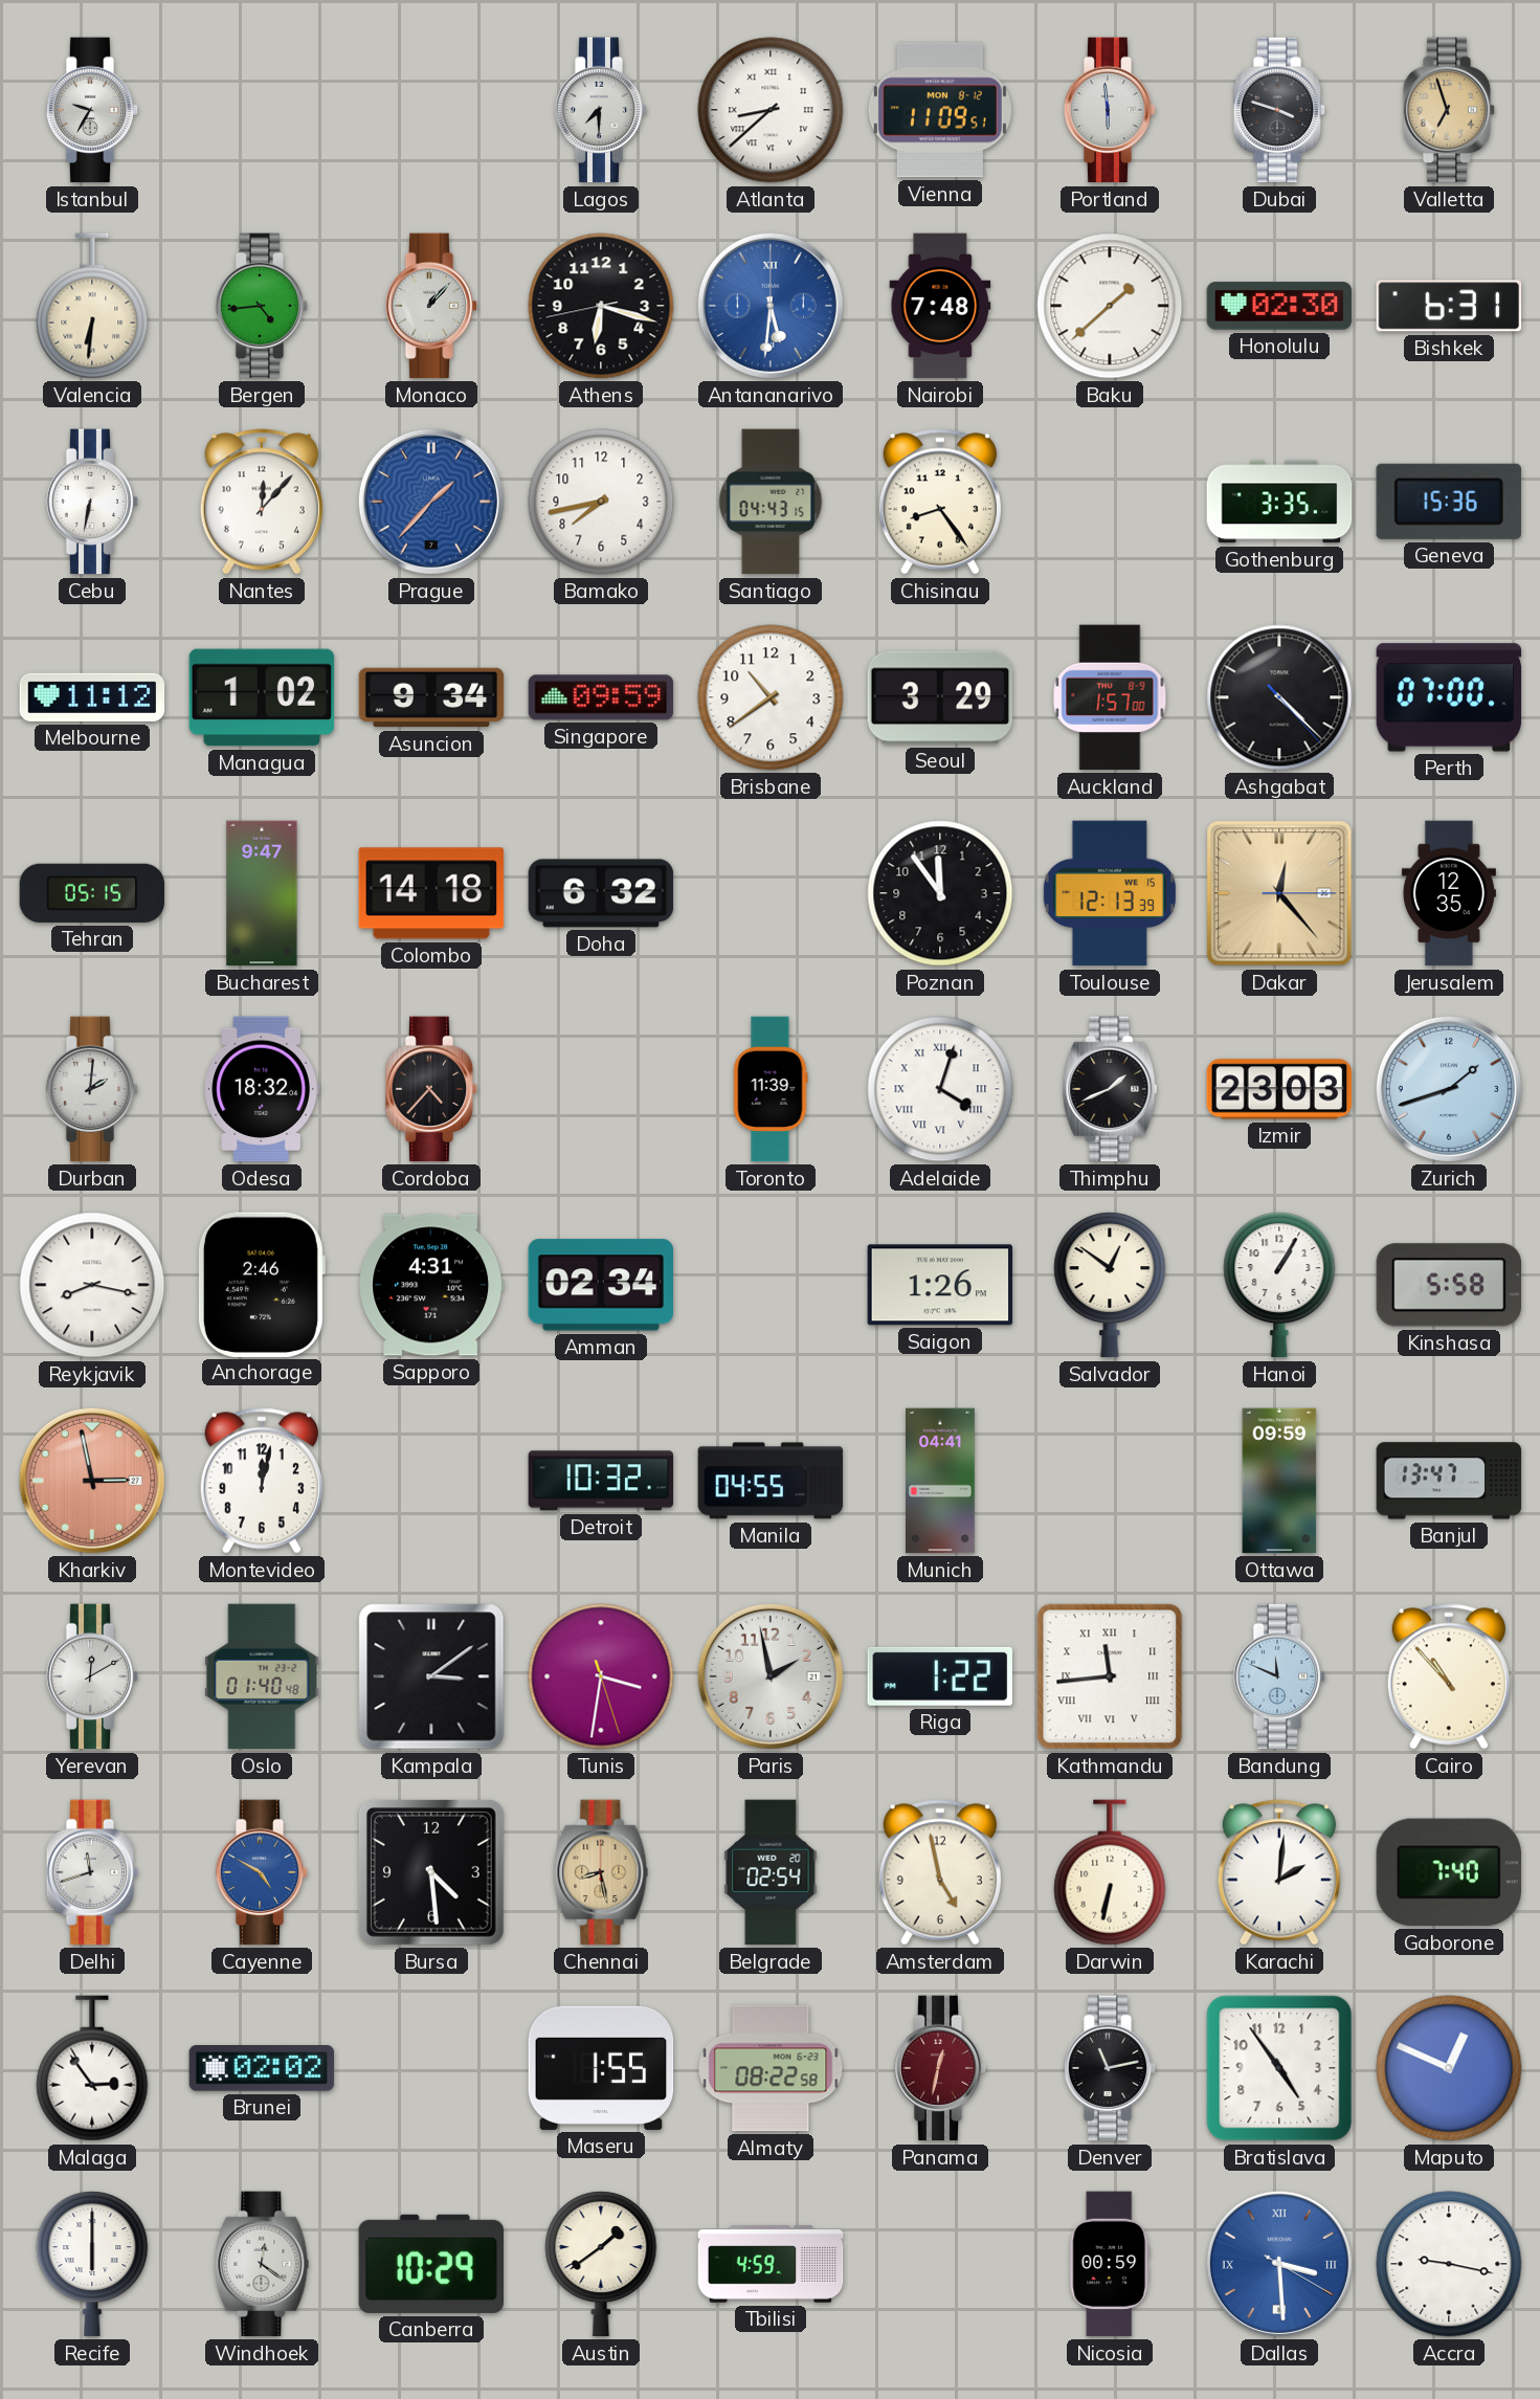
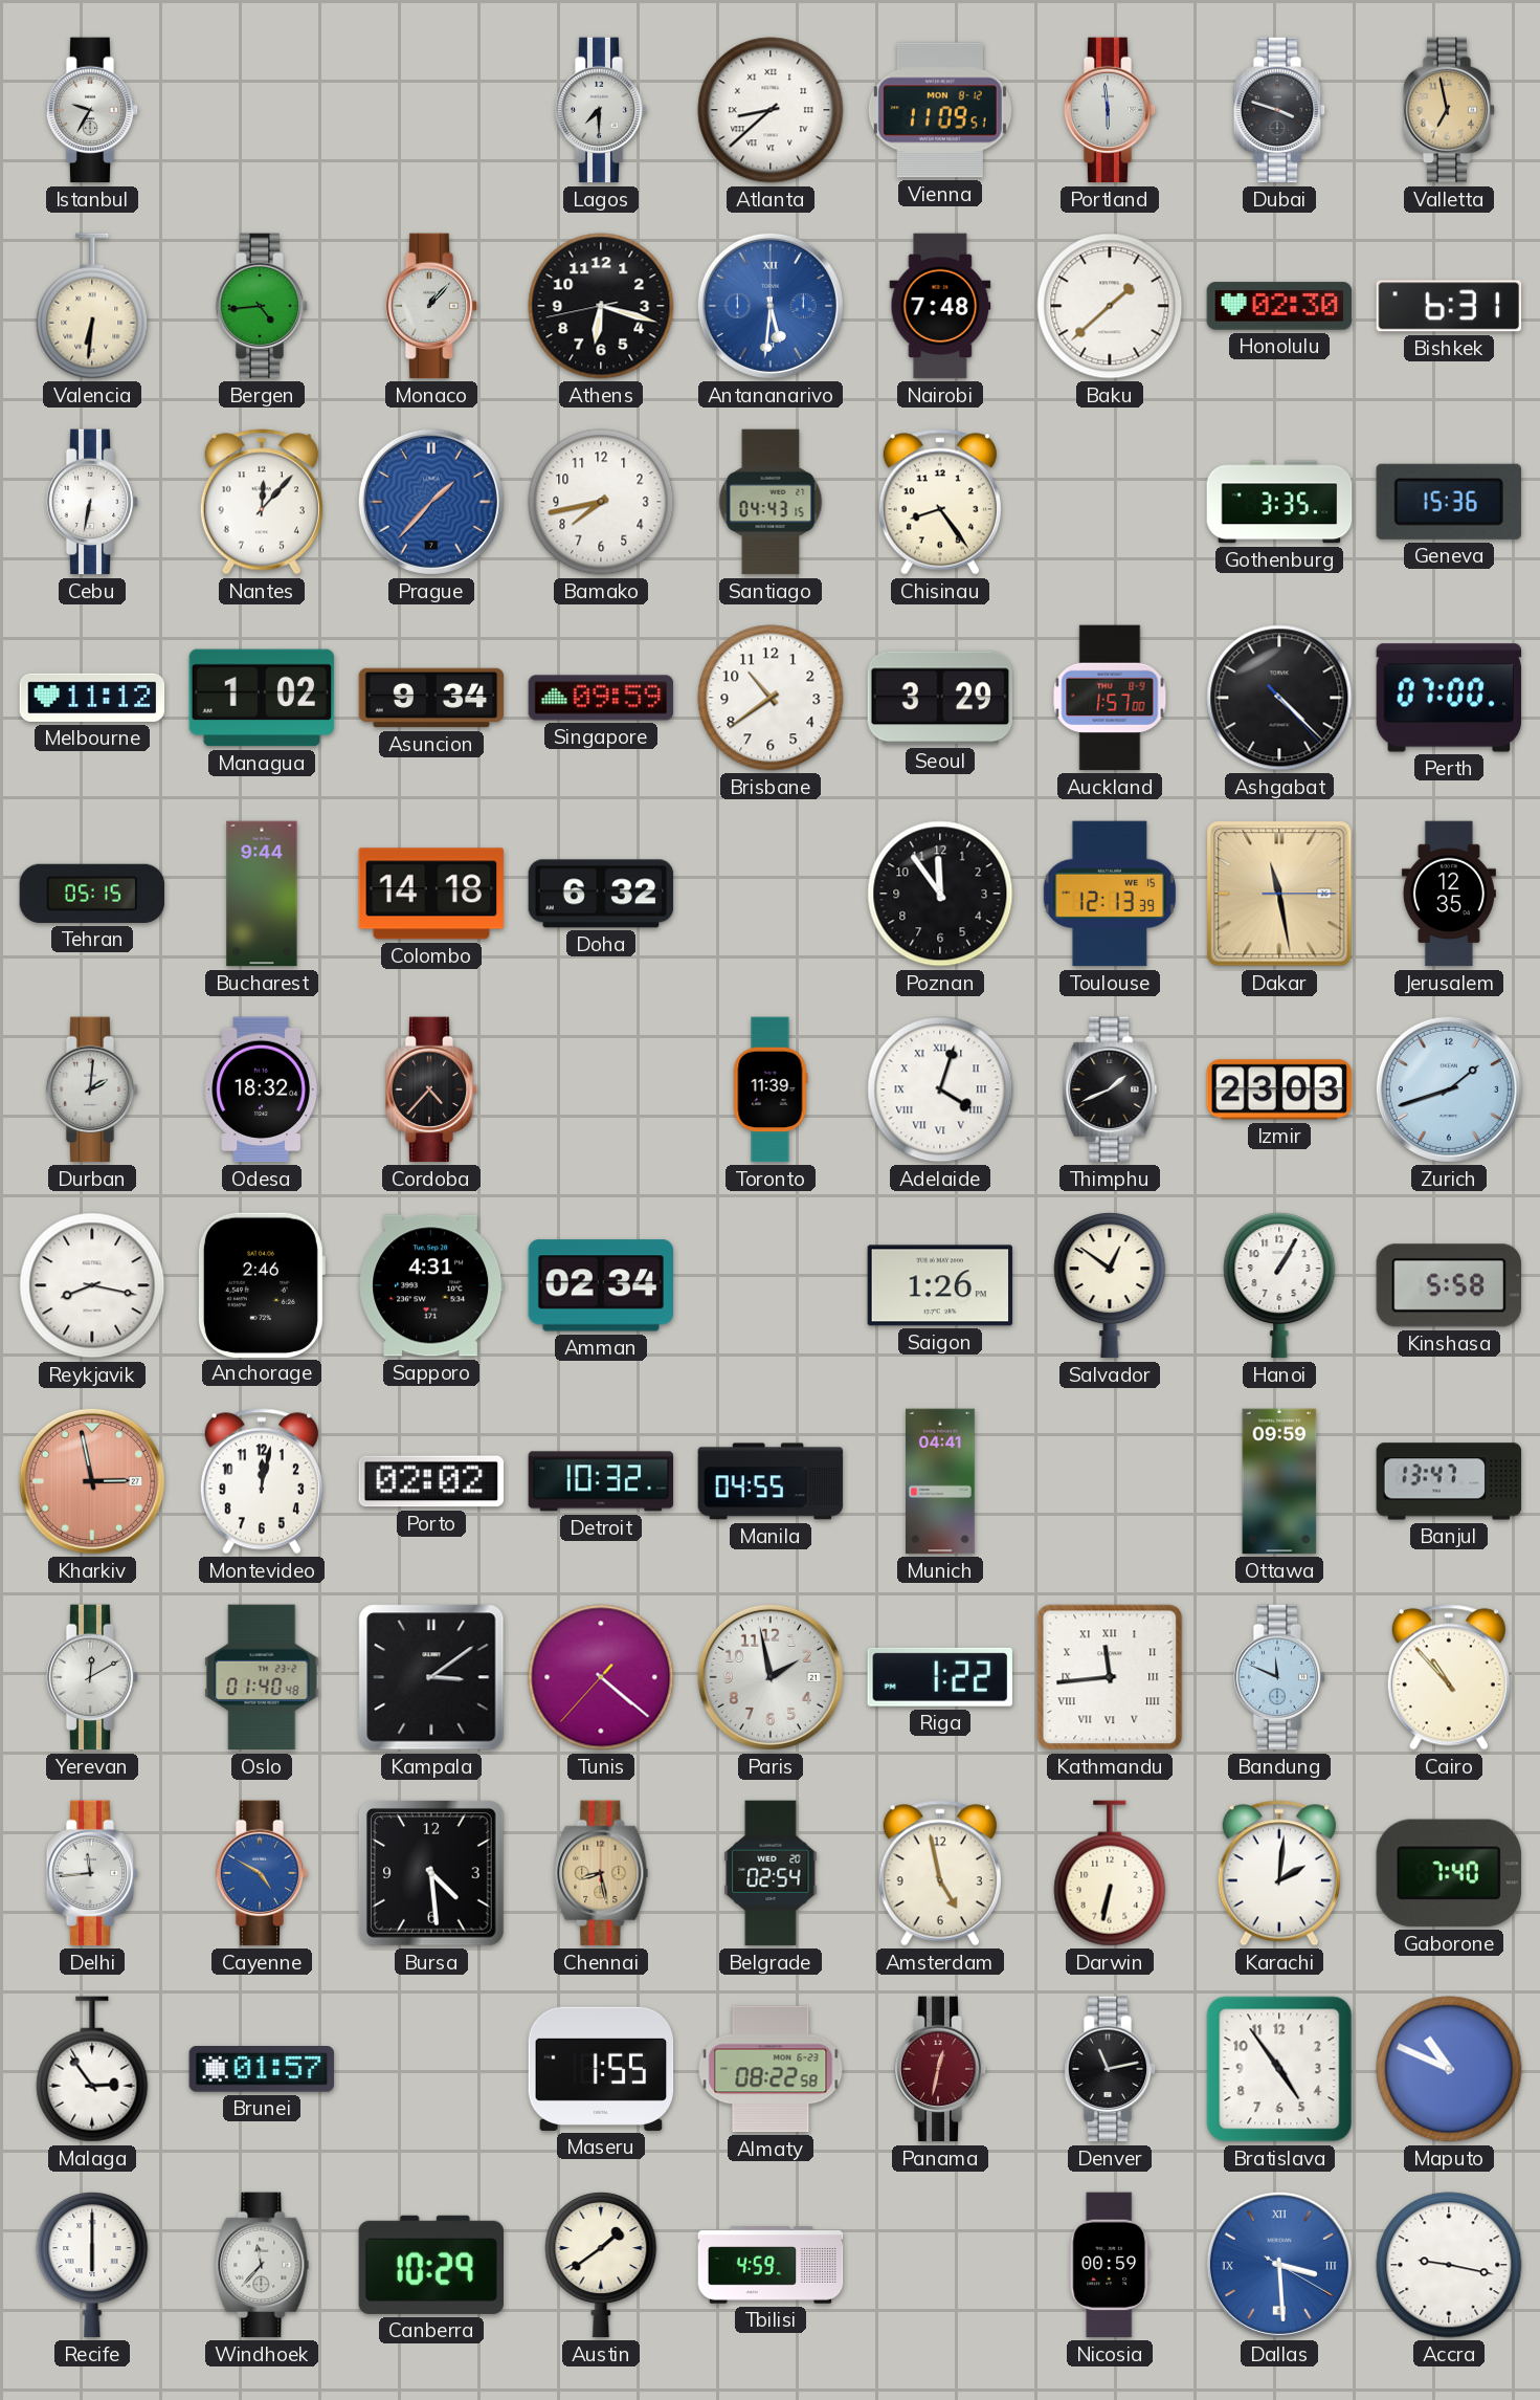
Valletta: 6:57 -> 6:58 (1449, 110)
Bucharest: 9:47 -> 9:44 (262, 894)
Dakar: 12:23 -> 11:28 (1279, 894)
Porto: none -> 02:02 (431, 1481)
Tunis: 3:31 -> 4:21 (601, 1677)
Delhi: 11:42 -> 11:44 (92, 1873)
Brunei: 02:02 -> 01:57 (262, 2070)
Maputo: 12:49 -> 10:49 (1449, 2069)
Windhoek: 12:21 -> 11:37 (262, 2265)
